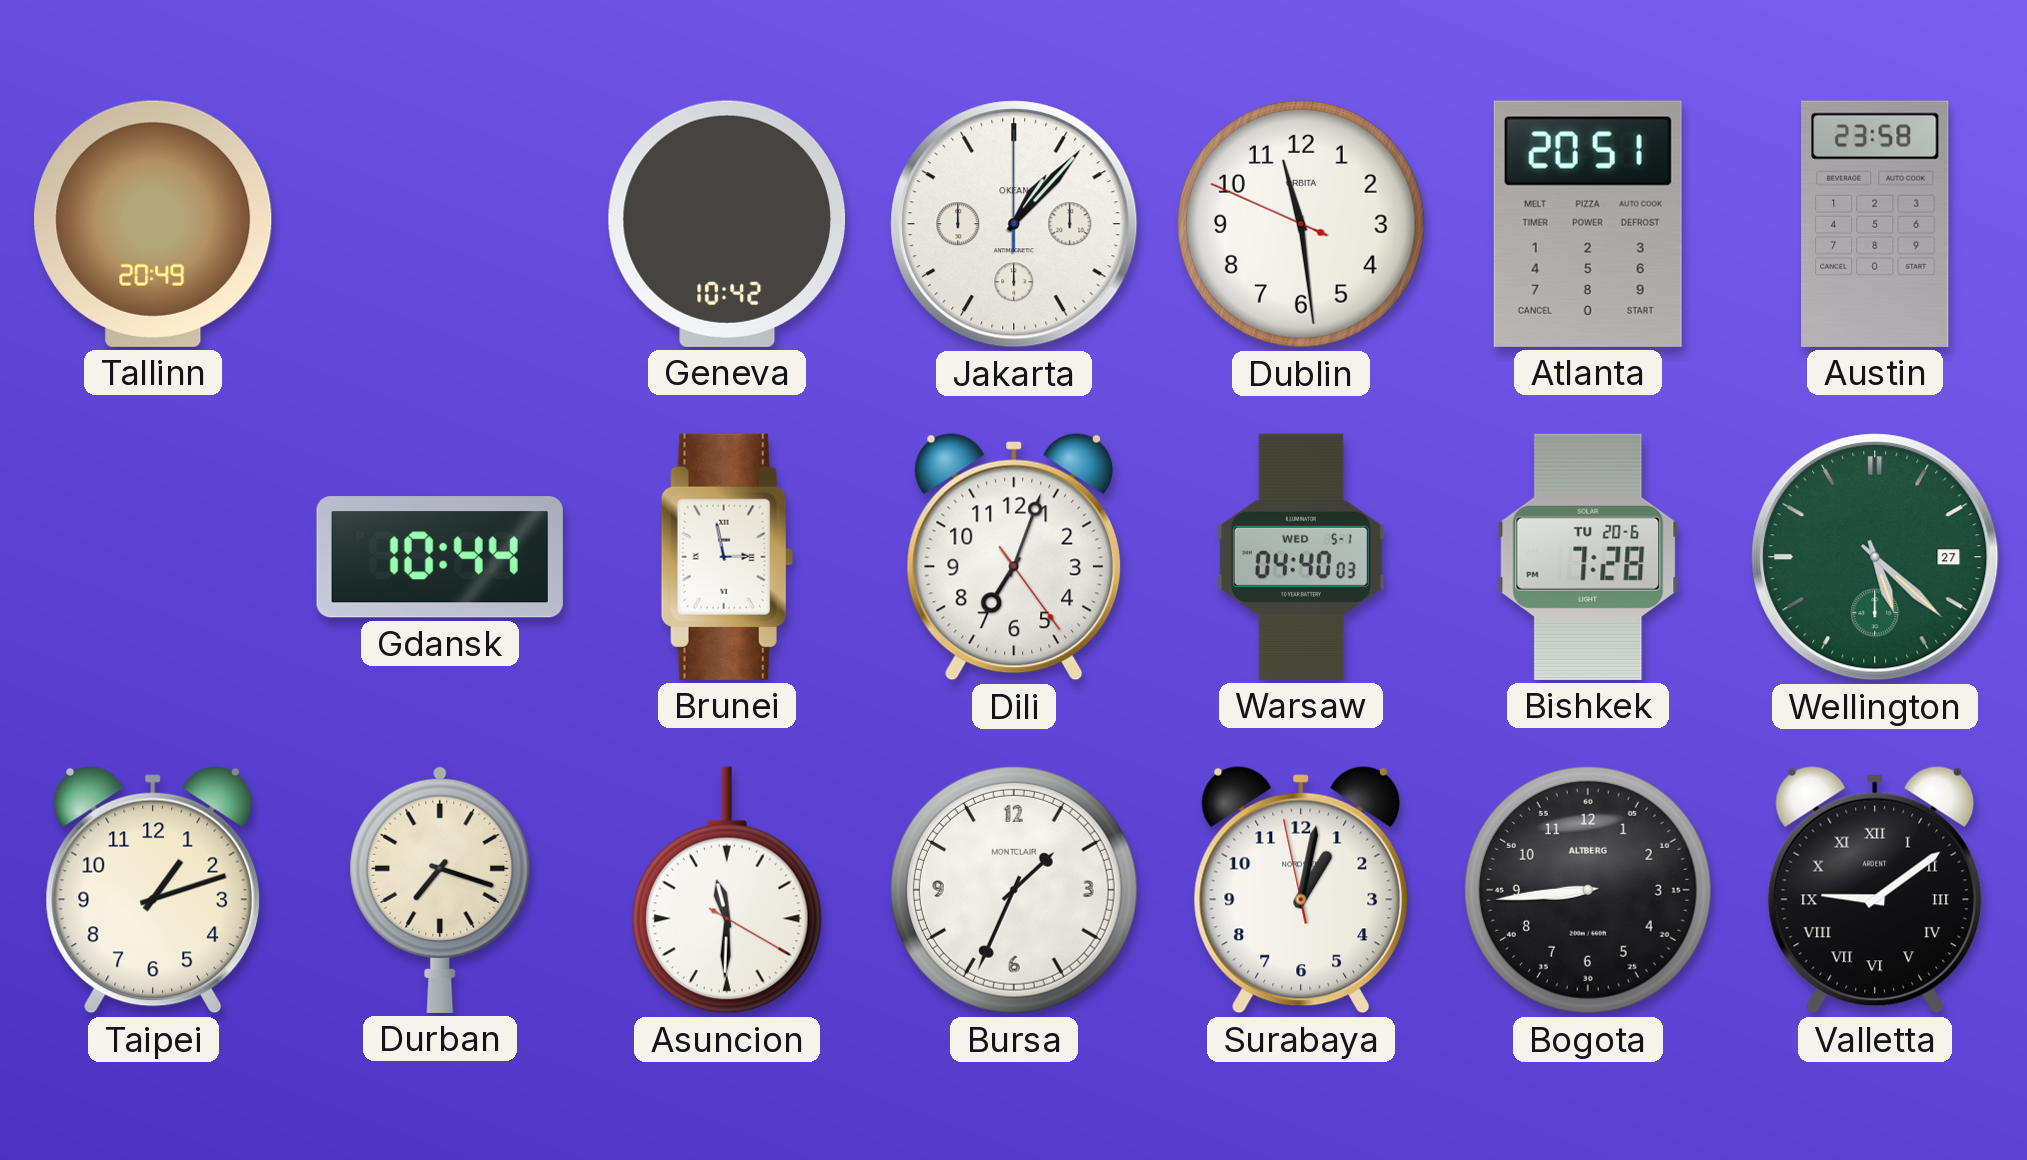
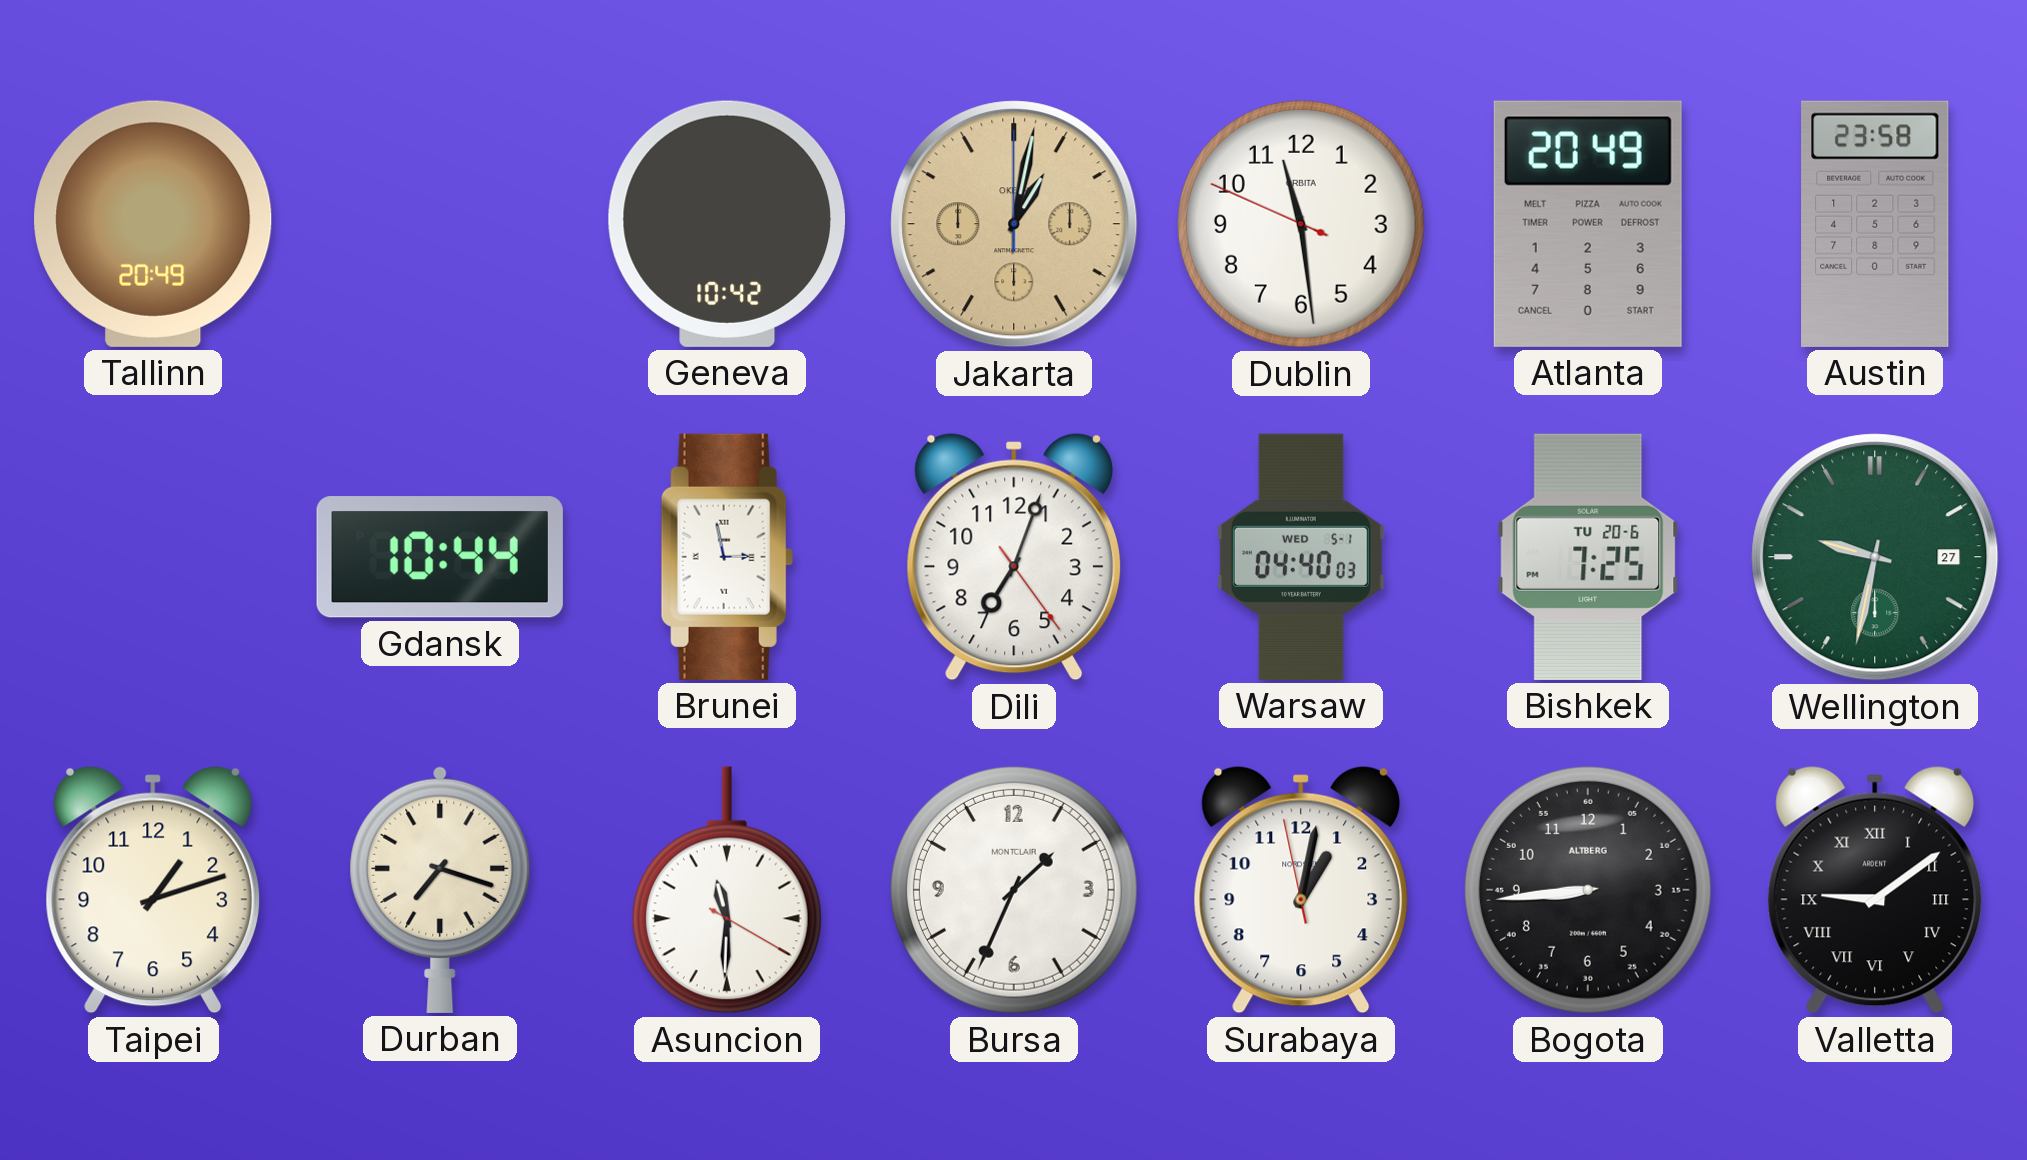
Jakarta: 1:07 -> 1:02 (1014, 224)
Jakarta dial: white -> champagne (1014, 224)
Atlanta: 20:51 -> 20:49 (1588, 224)
Bishkek: 7:28 -> 7:25 (1588, 557)
Wellington: 5:22 -> 9:32 (1875, 557)
